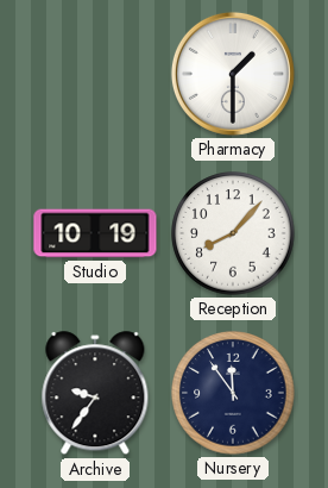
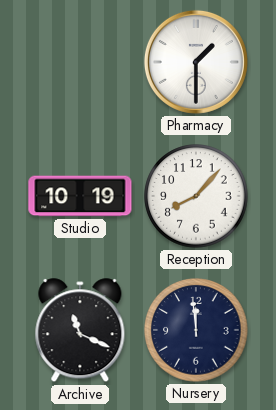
Archive: 9:36 -> 11:19 (80, 331)
Nursery: 11:54 -> 11:59 (196, 330)
